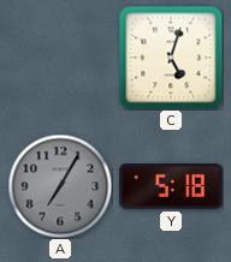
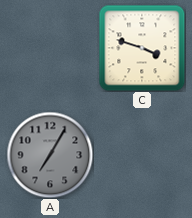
C: 5:03 -> 3:48 (142, 48)
Y: 5:18 -> none (171, 187)
